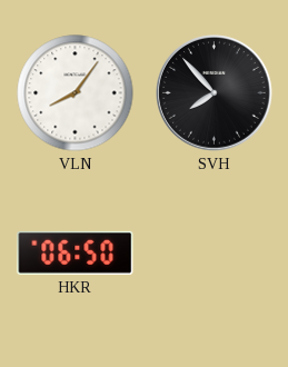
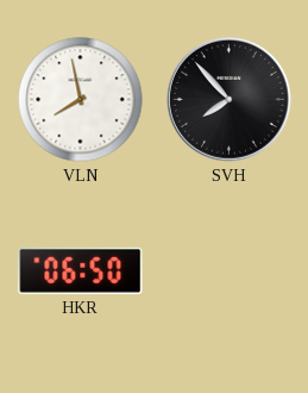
VLN: 8:06 -> 7:58 (81, 100)
